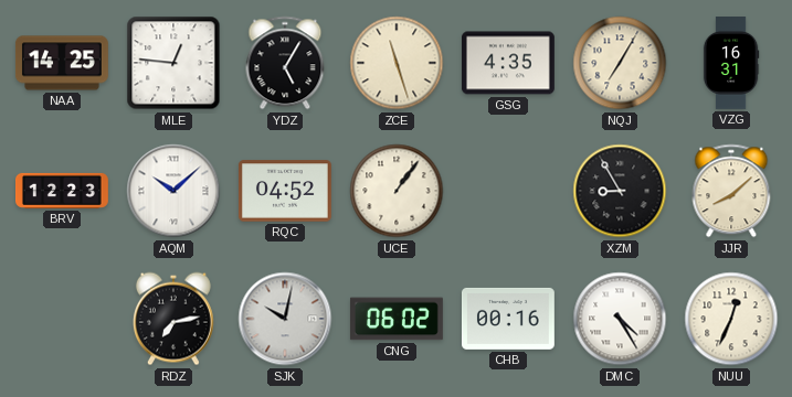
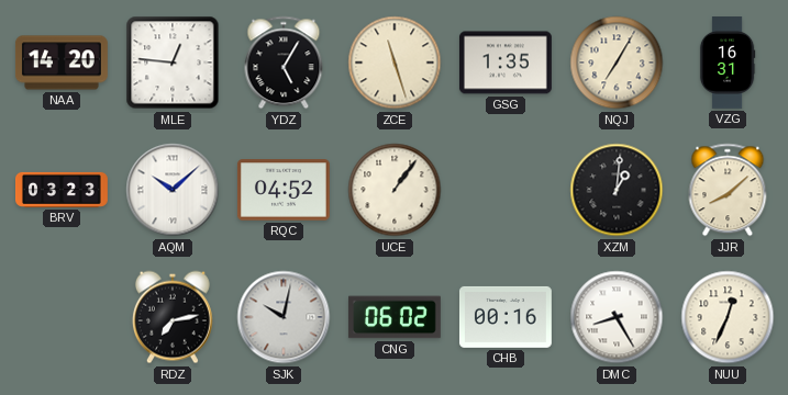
NAA: 14:25 -> 14:20 (62, 63)
GSG: 4:35 -> 1:35 (506, 63)
BRV: 12:23 -> 03:23 (63, 190)
XZM: 8:55 -> 1:01 (617, 190)
DMC: 4:25 -> 8:25 (617, 317)
